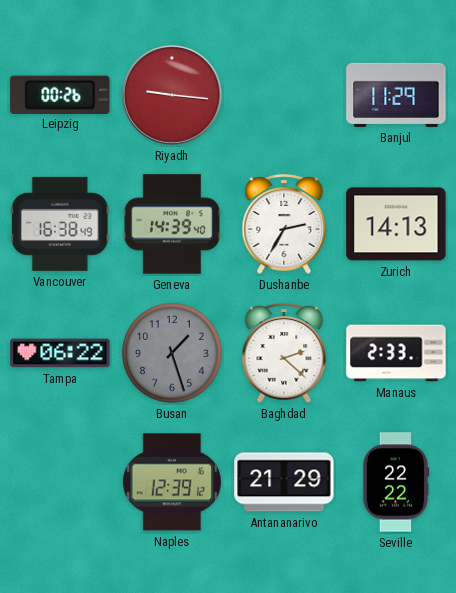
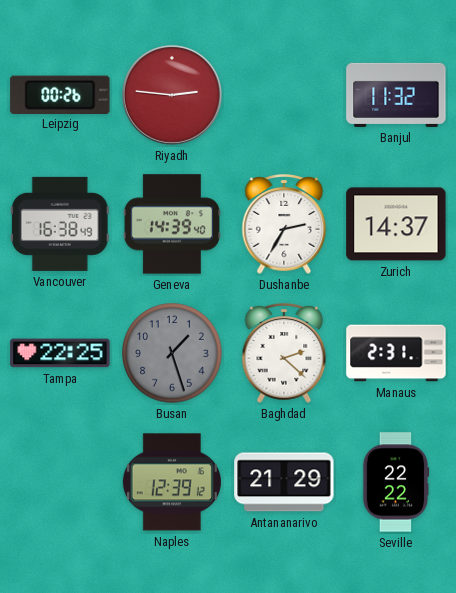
Riyadh: 9:16 -> 2:46 (172, 95)
Banjul: 11:29 -> 11:32 (396, 95)
Zurich: 14:13 -> 14:37 (396, 224)
Tampa: 06:22 -> 22:25 (60, 353)
Manaus: 2:33 -> 2:31 (396, 353)
